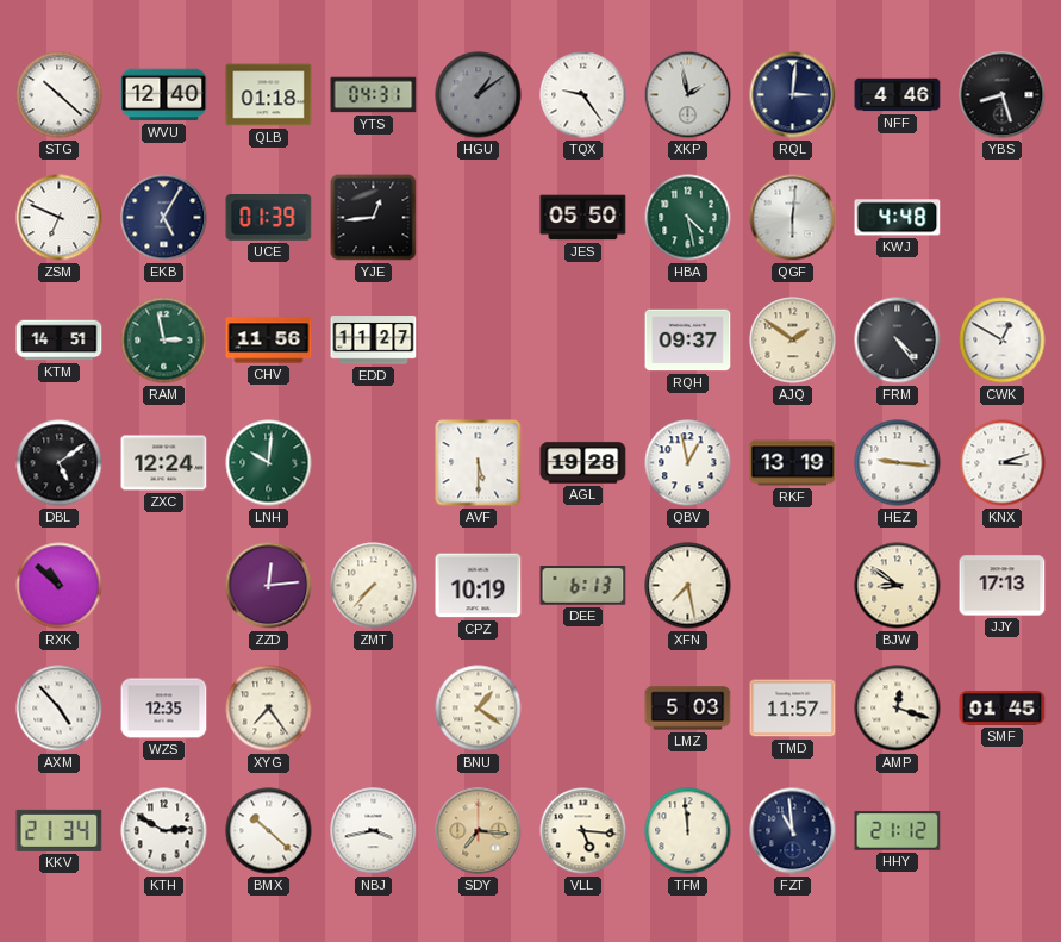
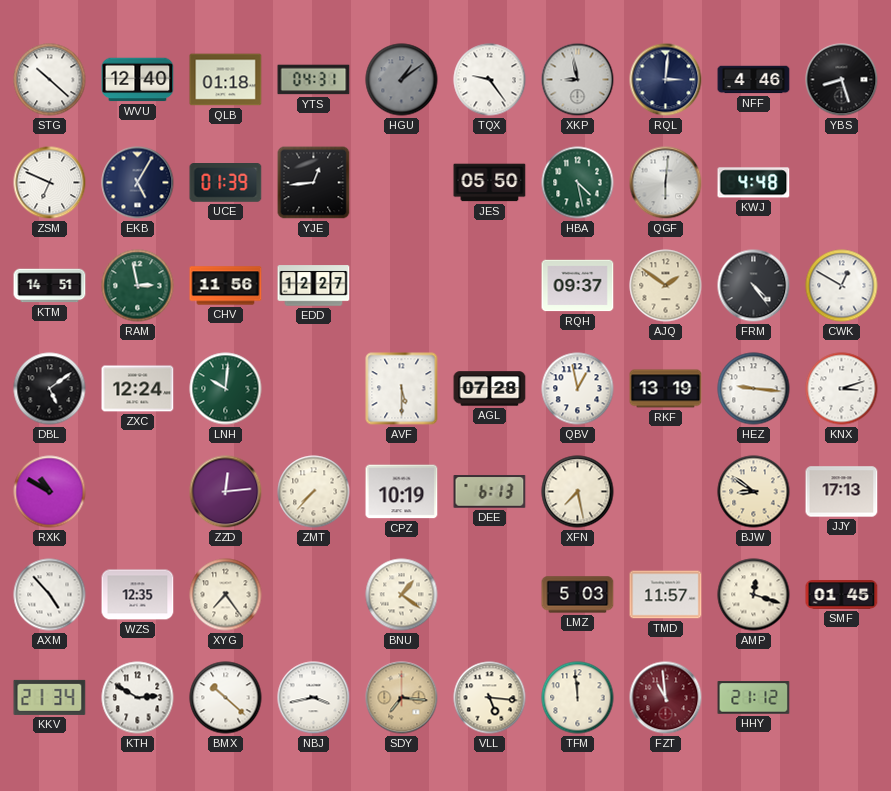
XKP: 1:58 -> 8:58 (578, 80)
EDD: 11:27 -> 12:27 (314, 286)
AGL: 19:28 -> 07:28 (490, 389)
RXK: 10:52 -> 10:50 (50, 492)
FZT dial: navy -> burgundy (666, 698)
